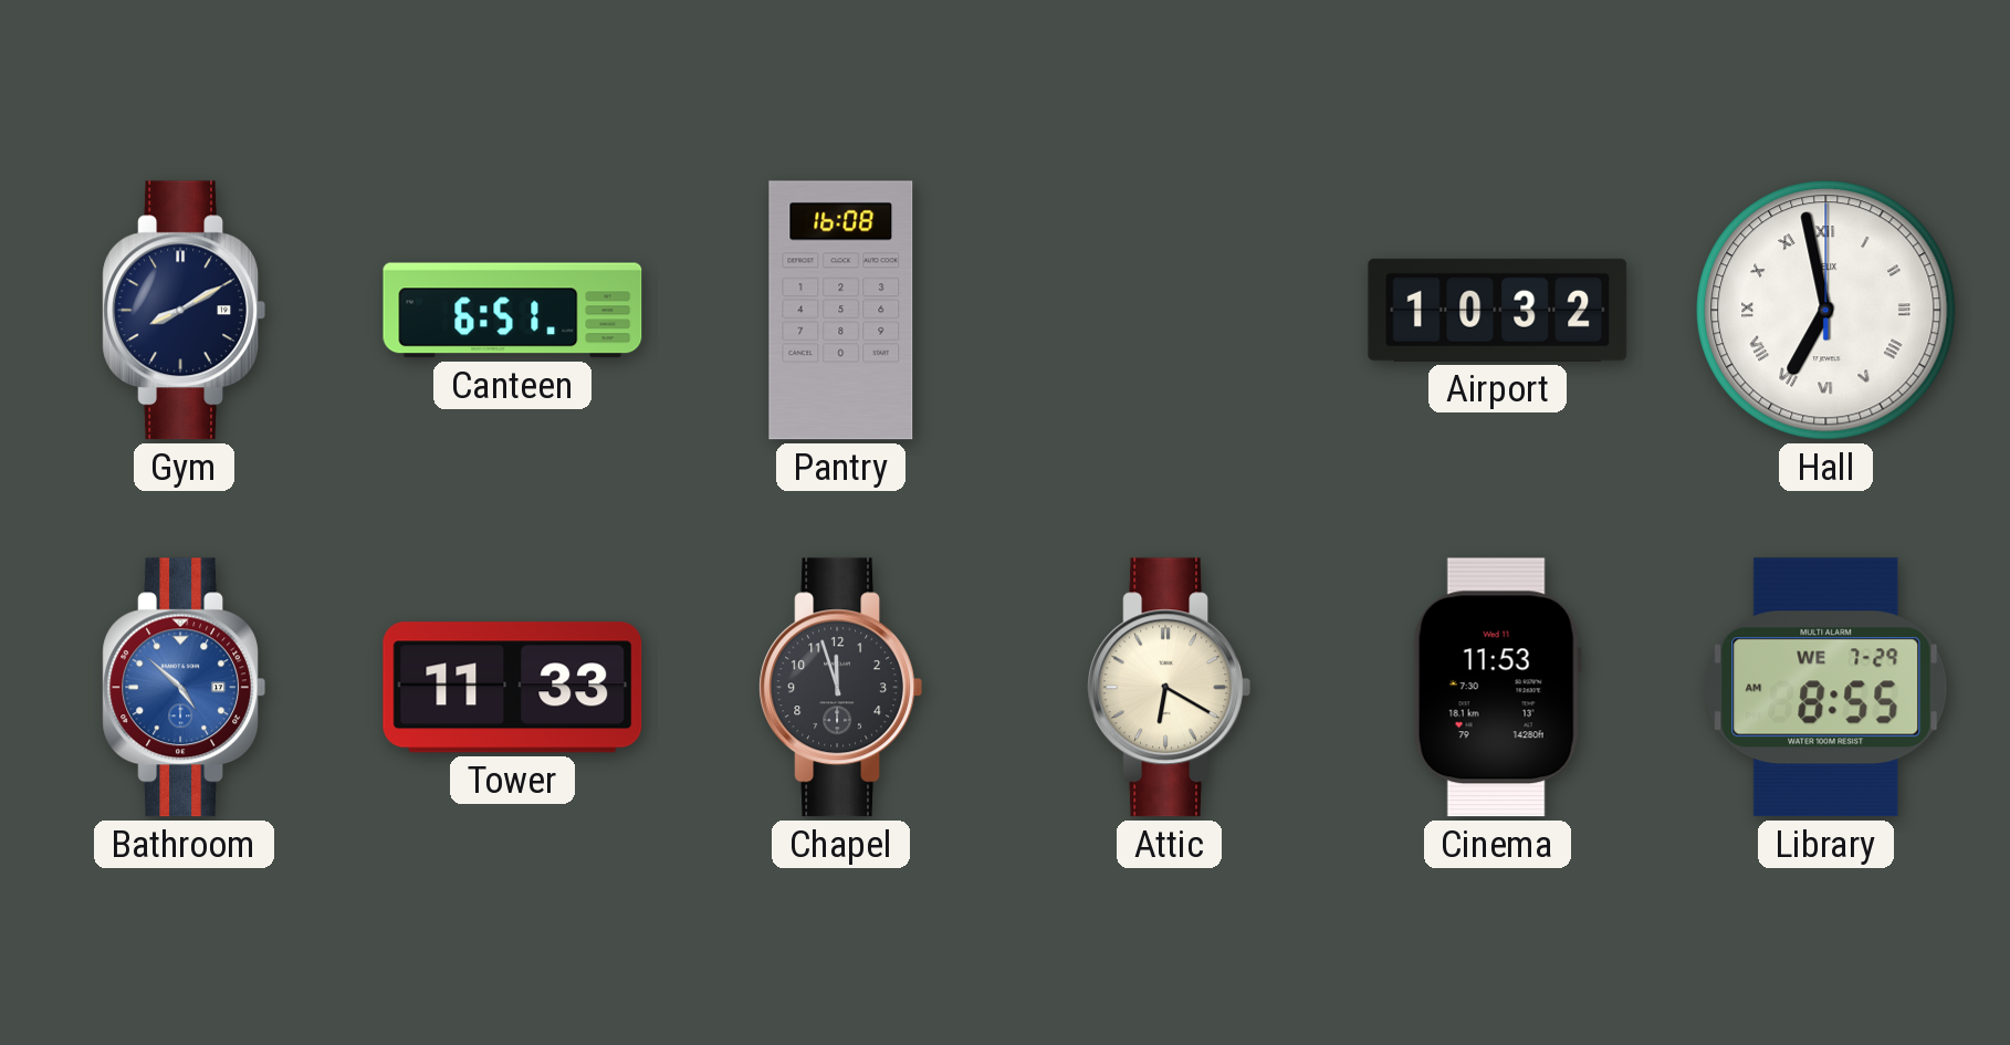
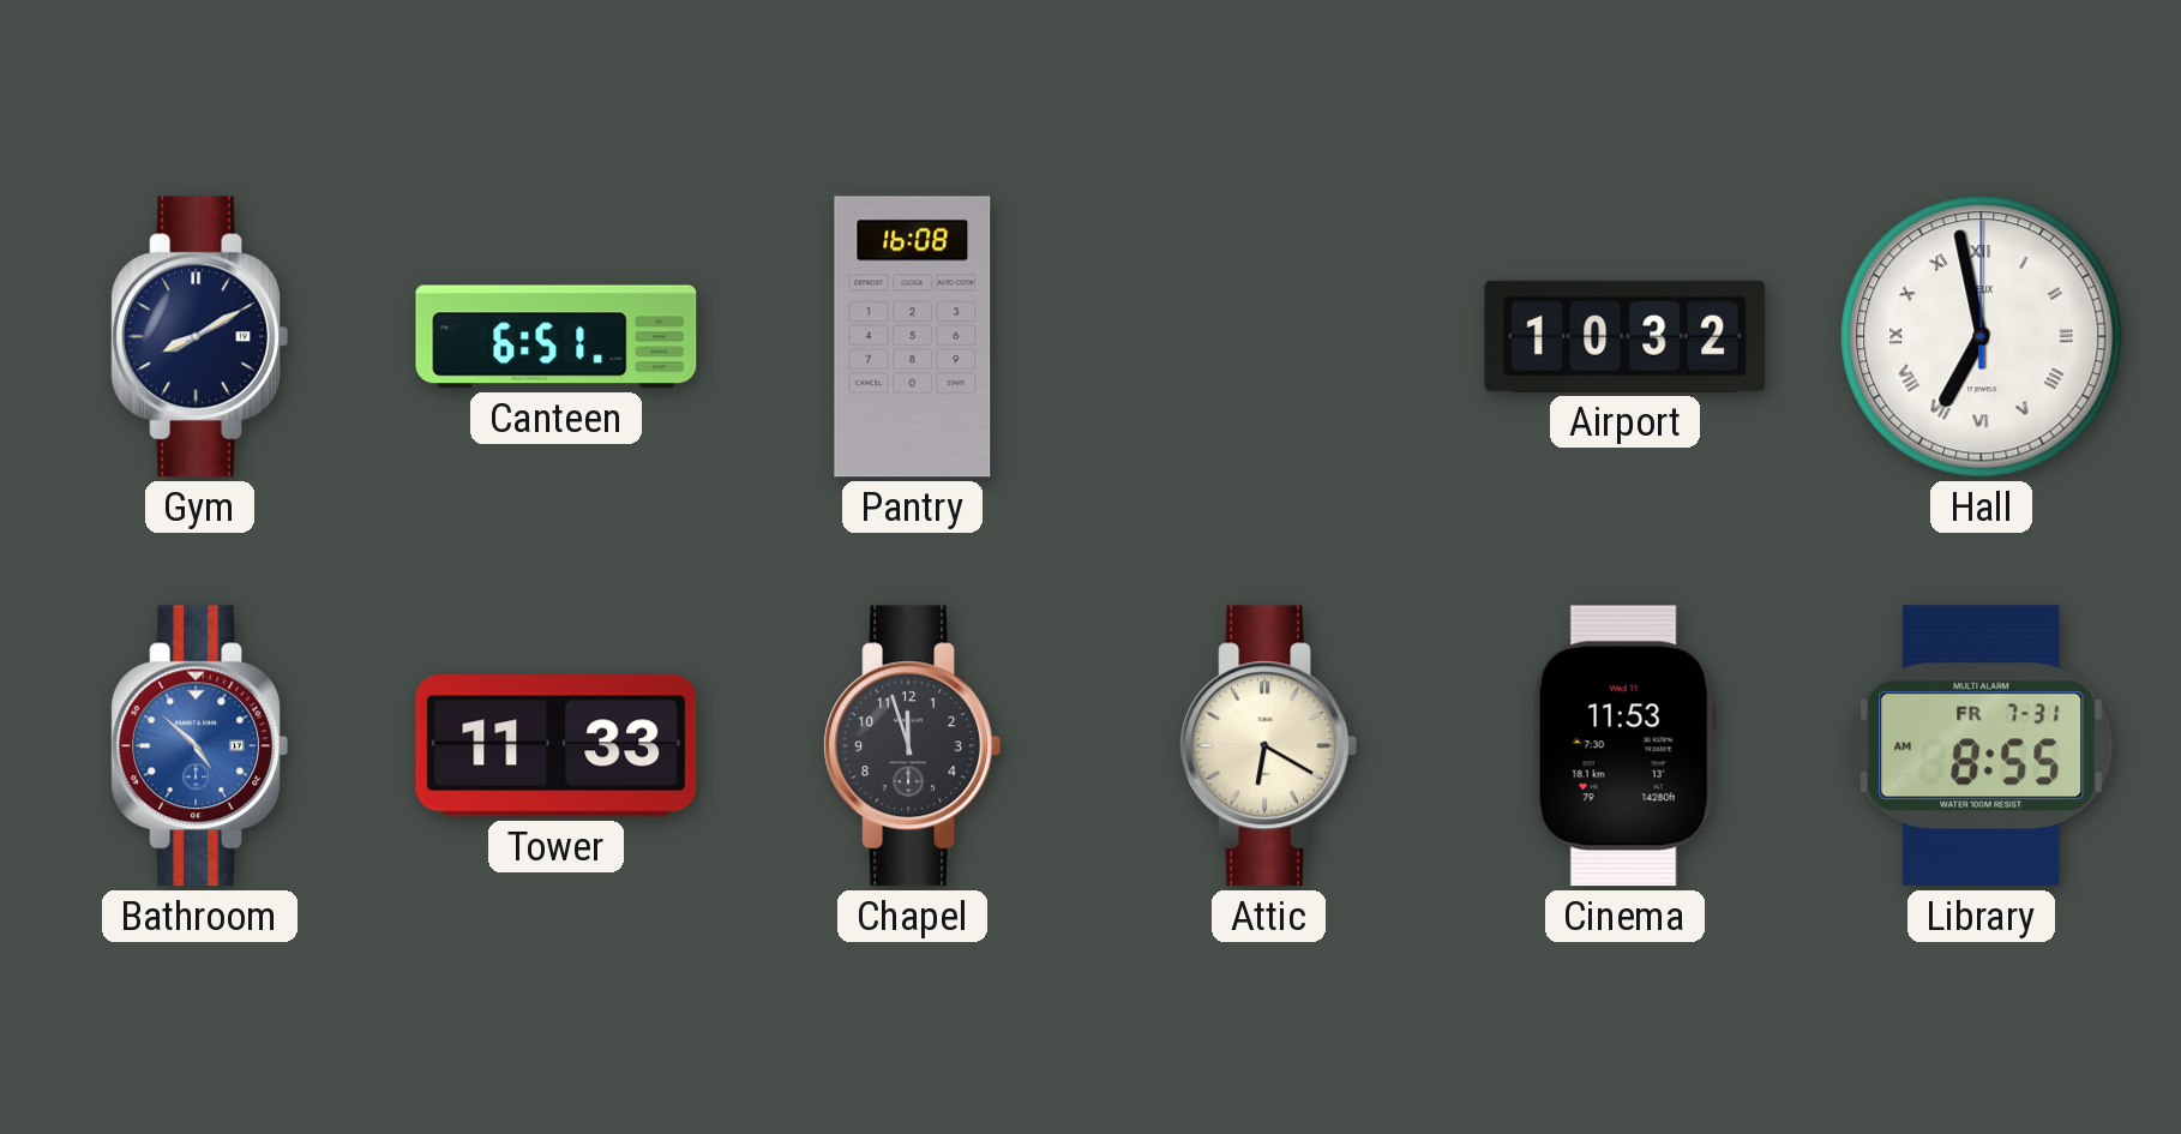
Library date: WE 7-29 -> FR 7-31 (1982, 746)
